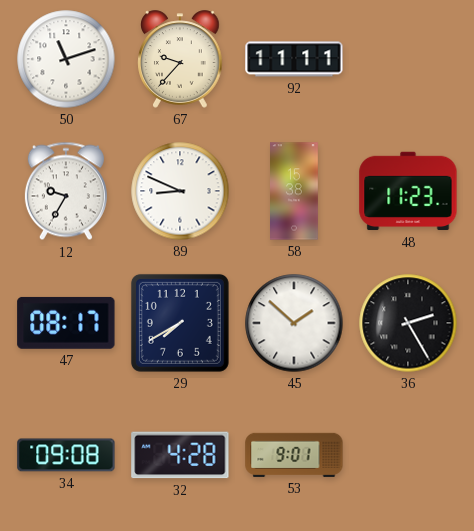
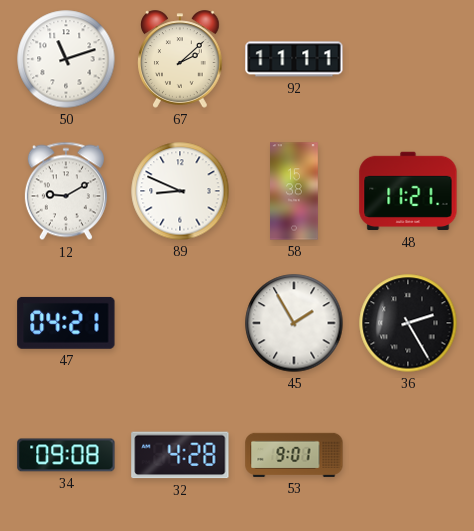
67: 9:37 -> 2:08 (180, 59)
12: 9:35 -> 9:10 (66, 191)
48: 11:23 -> 11:21 (408, 191)
47: 08:17 -> 04:21 (66, 323)
29: 7:40 -> none (180, 323)
45: 1:52 -> 1:55 (294, 323)
